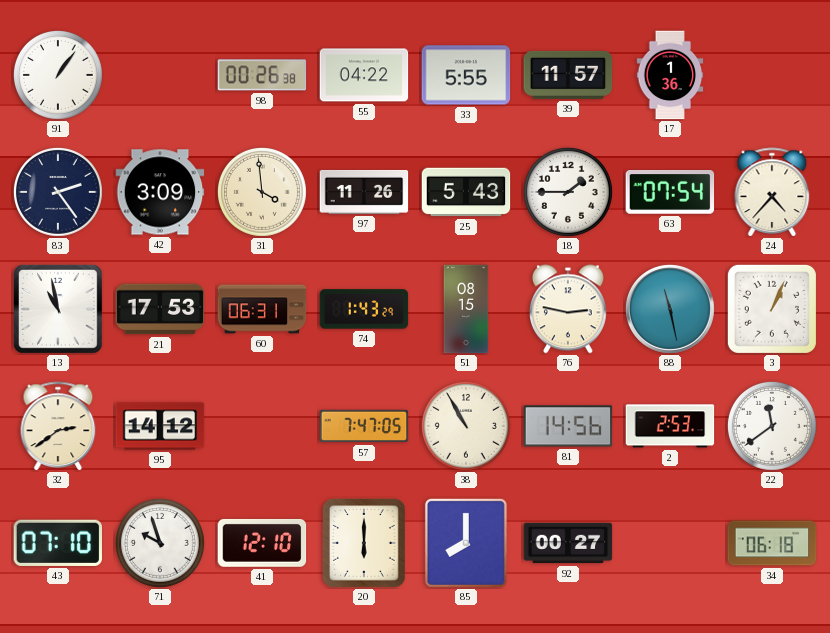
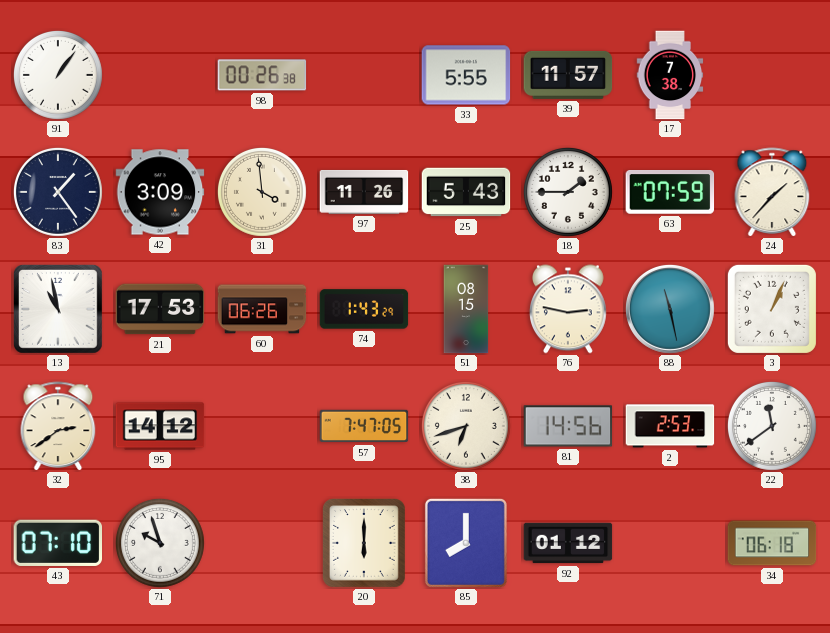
55: 04:22 -> none (364, 75)
17: 1:36 -> 7:38 (670, 75)
83: 2:24 -> 1:24 (58, 192)
63: 07:54 -> 07:59 (670, 193)
24: 4:37 -> 1:37 (772, 192)
60: 06:31 -> 06:26 (262, 309)
38: 10:55 -> 6:42 (466, 426)
41: 12:10 -> none (262, 543)
92: 00:27 -> 01:12 (568, 543)
